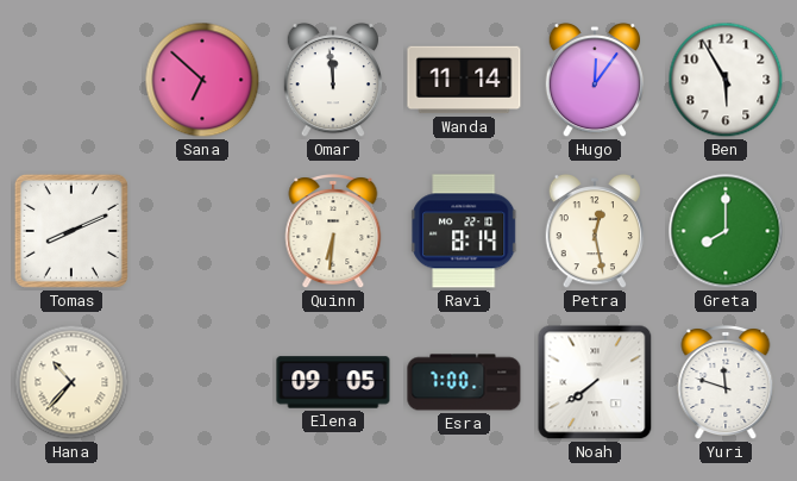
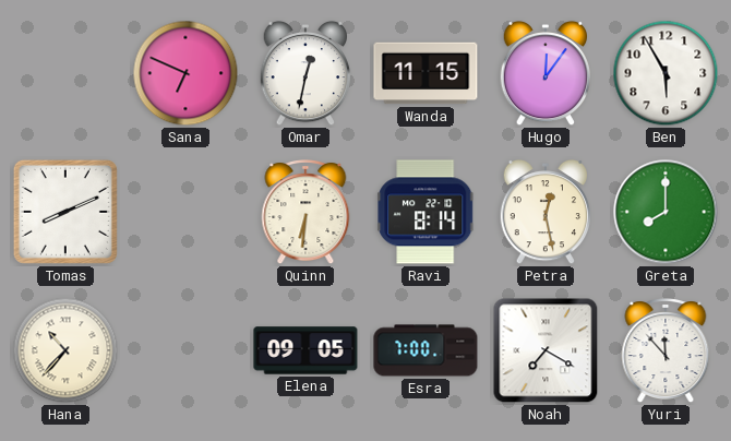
Sana: 6:52 -> 6:49 (185, 73)
Omar: 11:59 -> 12:32 (305, 73)
Wanda: 11:14 -> 11:15 (426, 73)
Noah: 7:39 -> 7:20 (546, 350)
Yuri: 11:48 -> 11:53 (666, 351)
